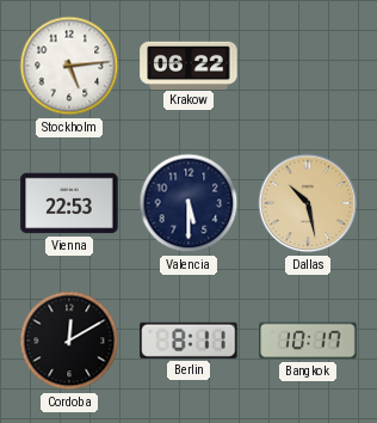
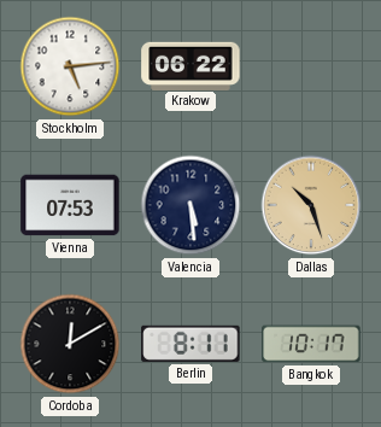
Vienna: 22:53 -> 07:53 (70, 205)
Valencia: 5:30 -> 5:29 (190, 205)
Dallas: 10:28 -> 10:27 (311, 205)
